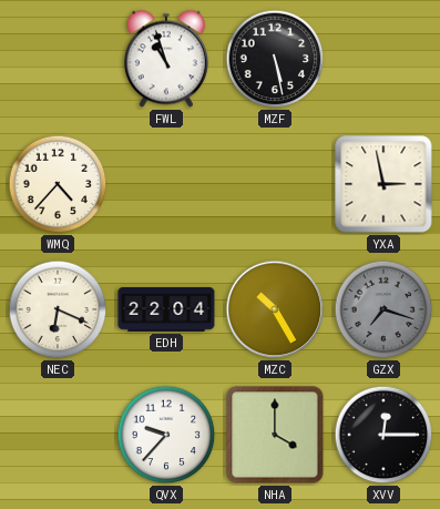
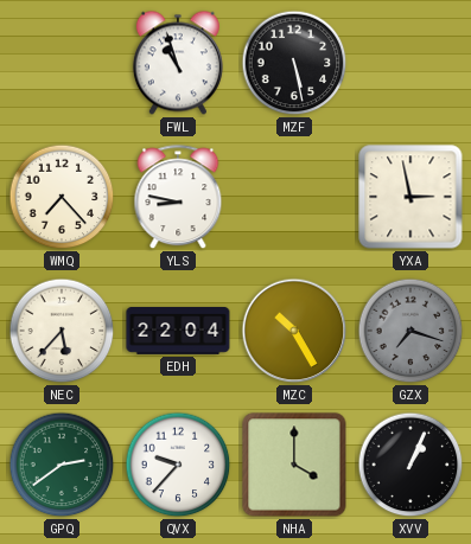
WMQ: 4:37 -> 7:23 (62, 197)
YLS: none -> 8:47 (178, 198)
NEC: 6:19 -> 5:37 (62, 331)
GPQ: none -> 2:39 (62, 465)
XVV: 12:15 -> 1:04 (410, 465)
